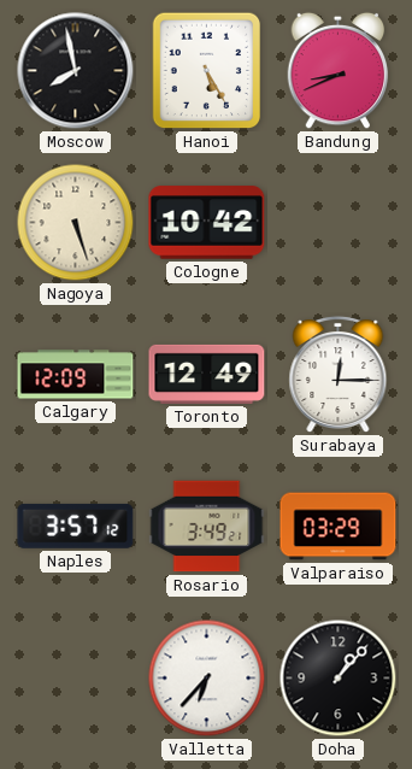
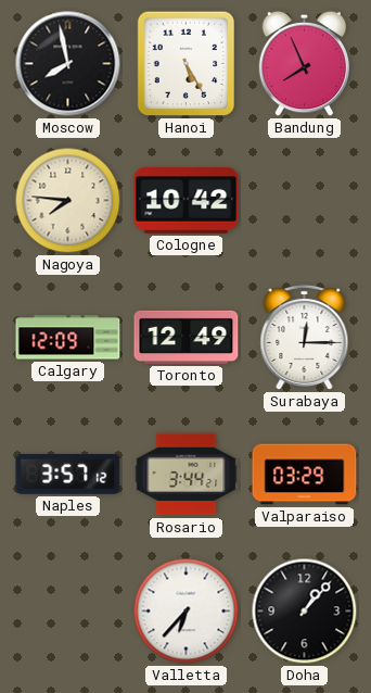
Bandung: 8:41 -> 7:56 (305, 64)
Nagoya: 5:27 -> 7:46 (68, 201)
Rosario: 3:49 -> 3:44 (187, 475)
